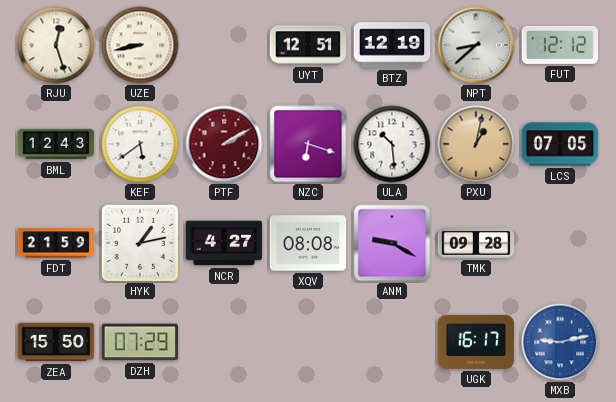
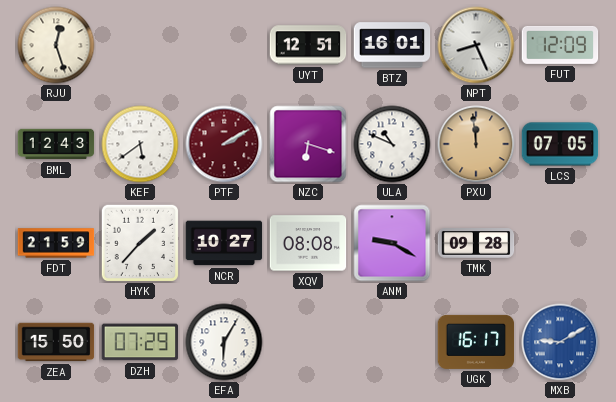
UZE: 8:43 -> none (140, 45)
BTZ: 12:19 -> 16:01 (392, 45)
NPT: 8:38 -> 8:26 (476, 45)
FUT: 12:12 -> 12:09 (560, 45)
ULA: 10:29 -> 10:49 (392, 144)
PXU: 1:02 -> 11:59 (476, 144)
HYK: 1:13 -> 1:37 (139, 242)
NCR: 4:27 -> 10:27 (224, 243)
EFA: none -> 6:05 (224, 342)
MXB: 9:13 -> 9:10 (560, 342)
